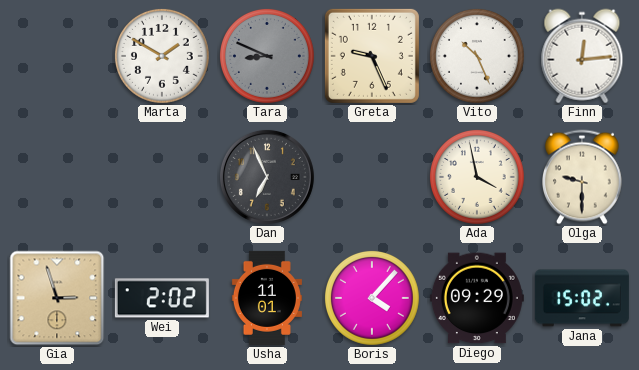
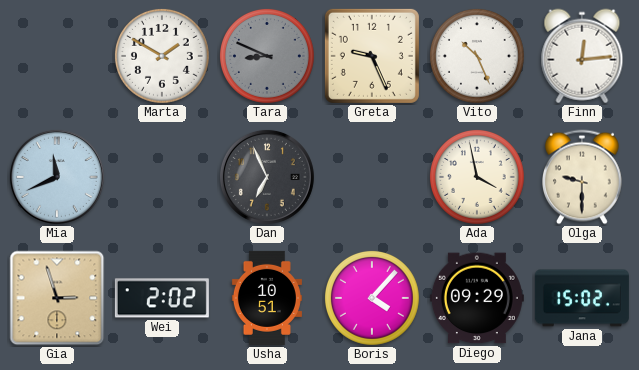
Mia: none -> 11:41 (57, 177)
Usha: 11:01 -> 10:51 (267, 298)
